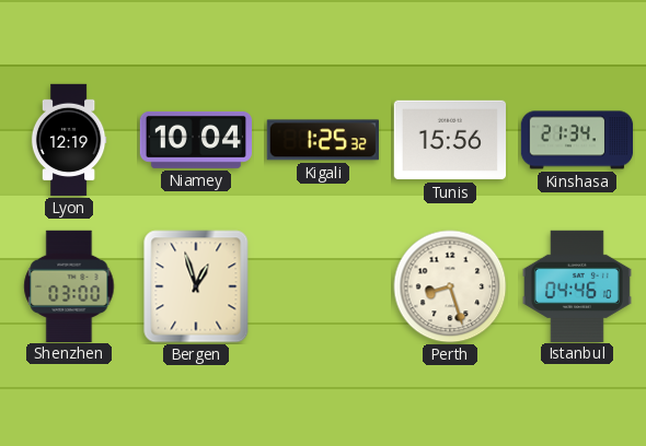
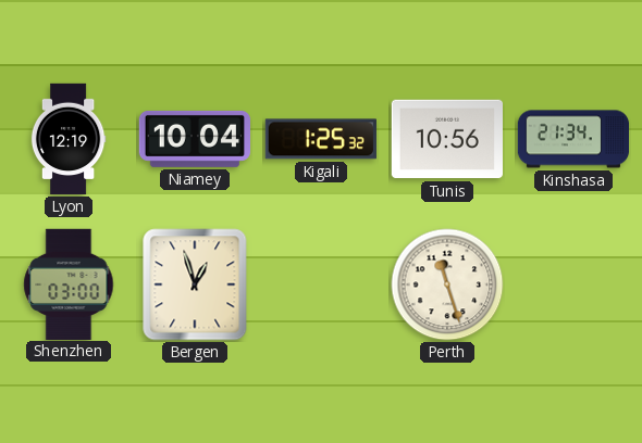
Tunis: 15:56 -> 10:56 (446, 139)
Perth: 8:27 -> 11:27 (447, 284)
Istanbul: 04:46 -> none (577, 285)
